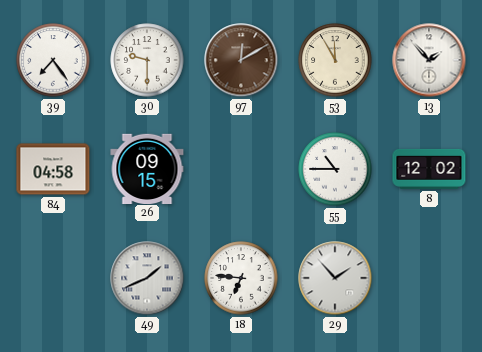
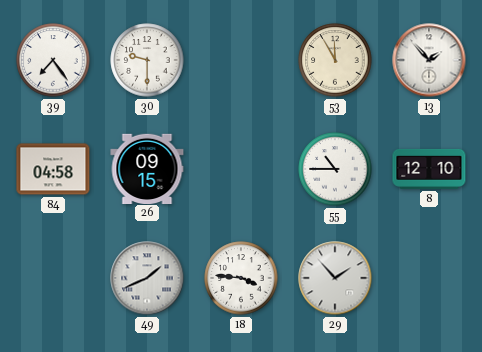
97: 12:10 -> none (241, 60)
8: 12:02 -> 12:10 (429, 169)
18: 6:46 -> 3:46 (241, 278)
